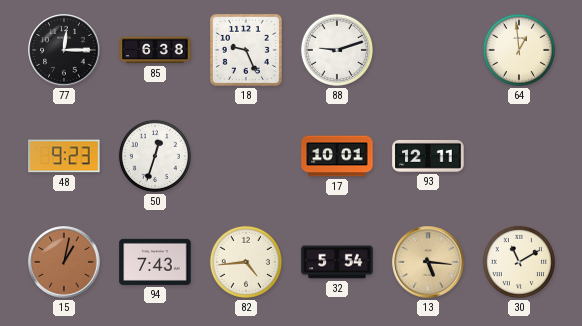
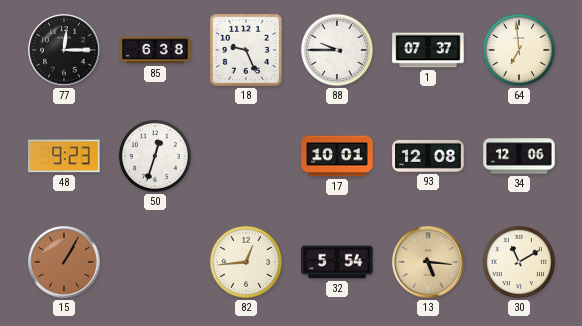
88: 9:12 -> 9:45 (337, 50)
1: none -> 07:37 (428, 50)
64: 12:59 -> 6:59 (519, 50)
93: 12:11 -> 12:08 (428, 156)
34: none -> 12:06 (519, 156)
15: 1:02 -> 1:05 (64, 262)
94: 7:43 -> none (155, 262)
82: 4:44 -> 12:44 (246, 262)
